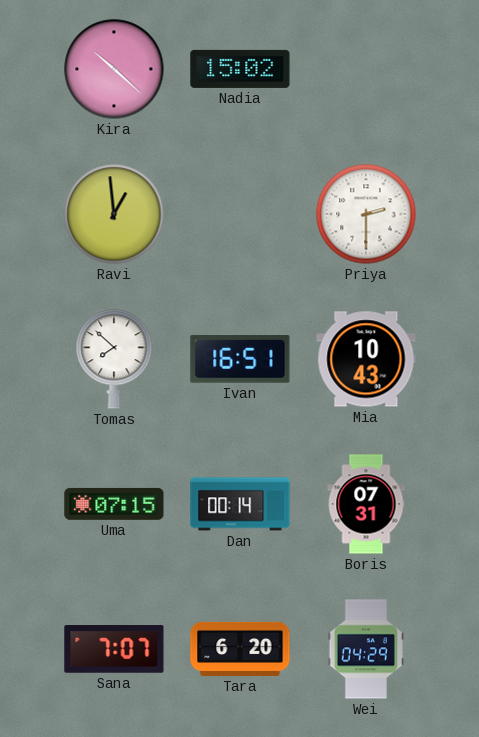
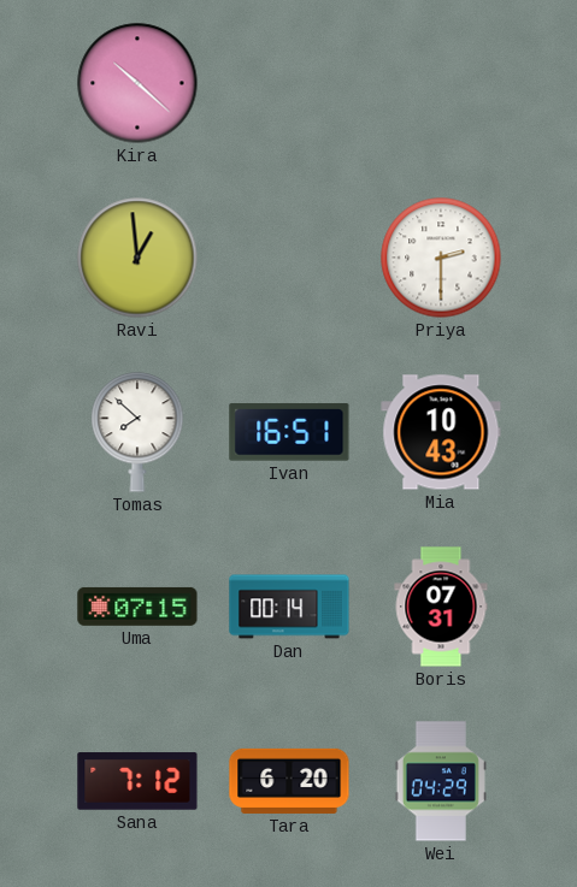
Nadia: 15:02 -> none (240, 69)
Sana: 7:07 -> 7:12 (137, 781)
